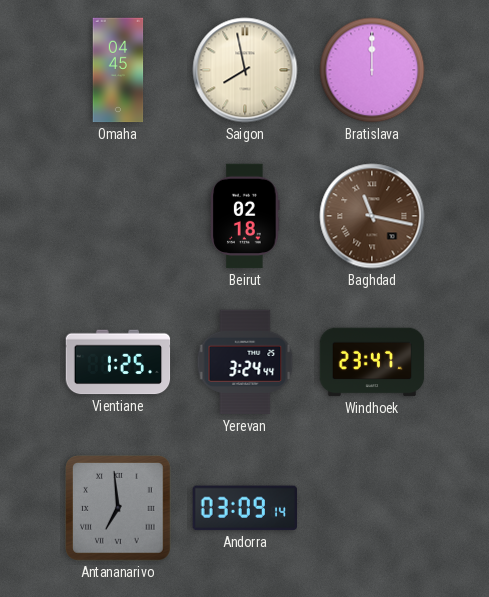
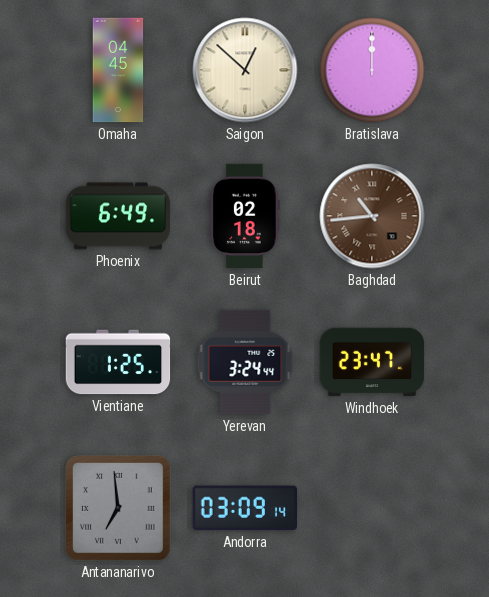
Saigon: 7:58 -> 12:52 (245, 70)
Phoenix: none -> 6:49 (118, 216)
Baghdad: 11:17 -> 10:44 (372, 216)
